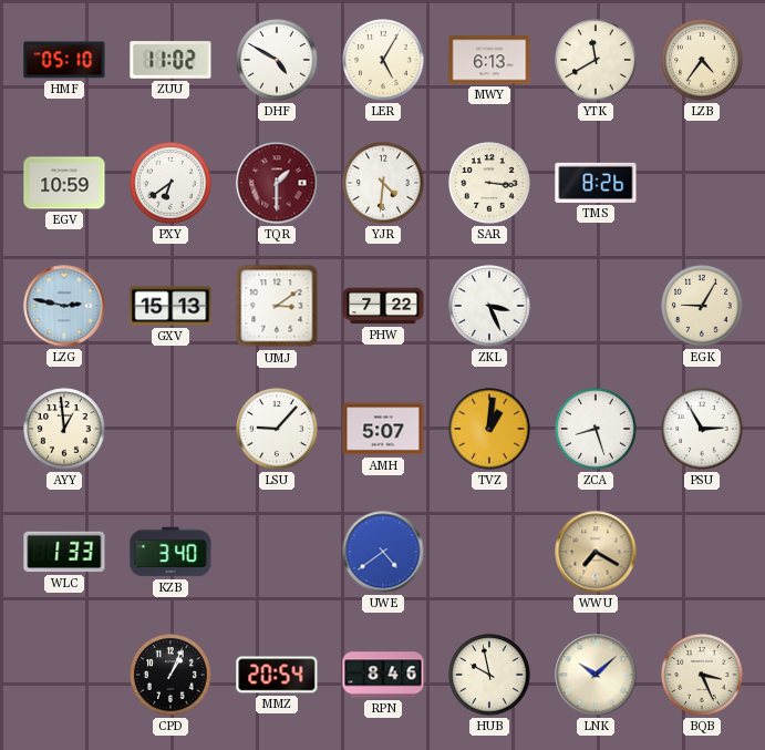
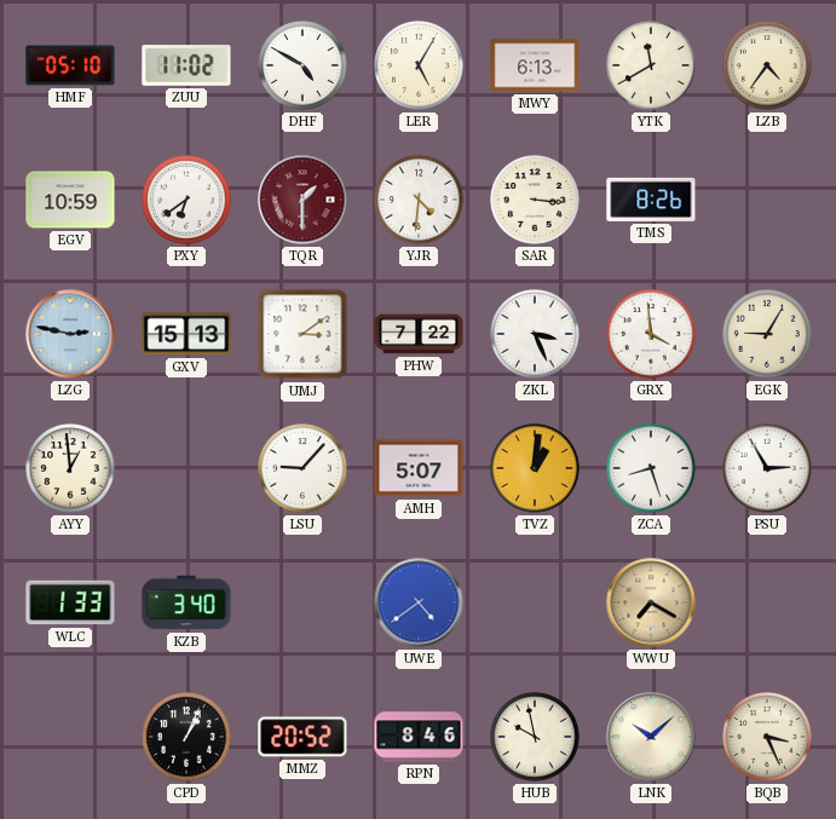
GRX: none -> 3:59 (651, 334)
MMZ: 20:54 -> 20:52 (302, 737)
